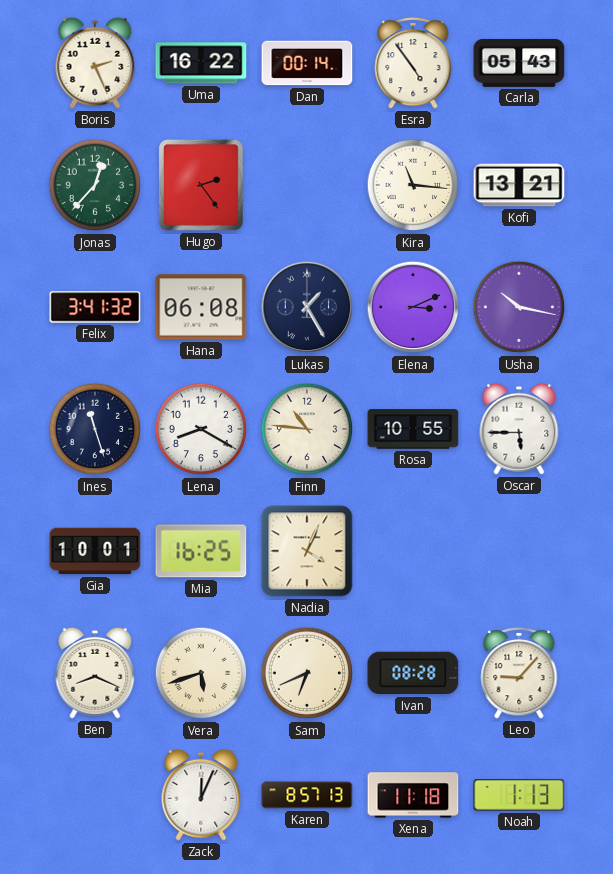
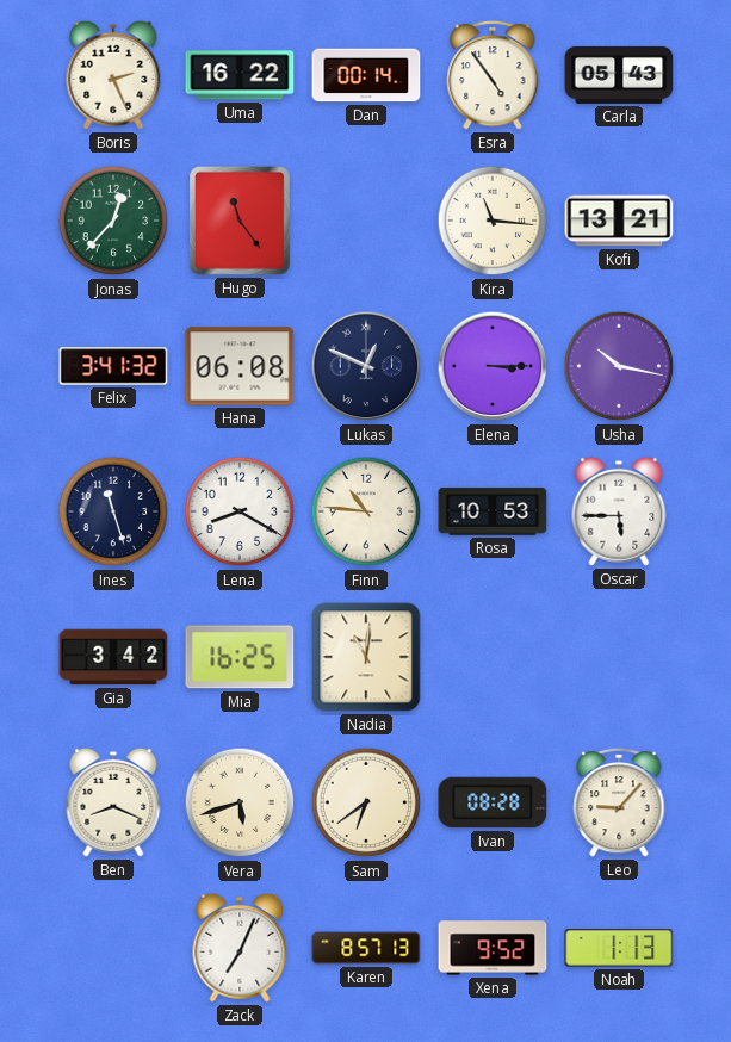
Hugo: 2:24 -> 11:24 (240, 221)
Lukas: 1:25 -> 12:49 (366, 366)
Elena: 3:11 -> 3:15 (493, 366)
Rosa: 10:55 -> 10:53 (493, 511)
Gia: 10:01 -> 3:42 (113, 657)
Nadia: 4:04 -> 11:01 (366, 657)
Sam: 6:41 -> 6:39 (366, 802)
Zack: 12:04 -> 7:04 (240, 948)
Xena: 11:18 -> 9:52 (493, 948)
